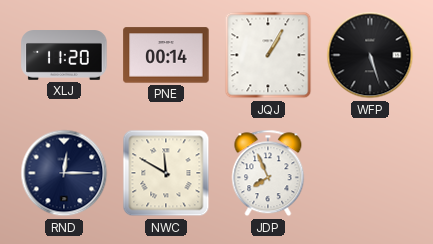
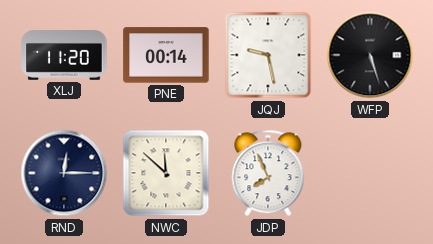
JQJ: 1:05 -> 9:28 (268, 55)
NWC: 11:50 -> 11:52 (166, 173)
